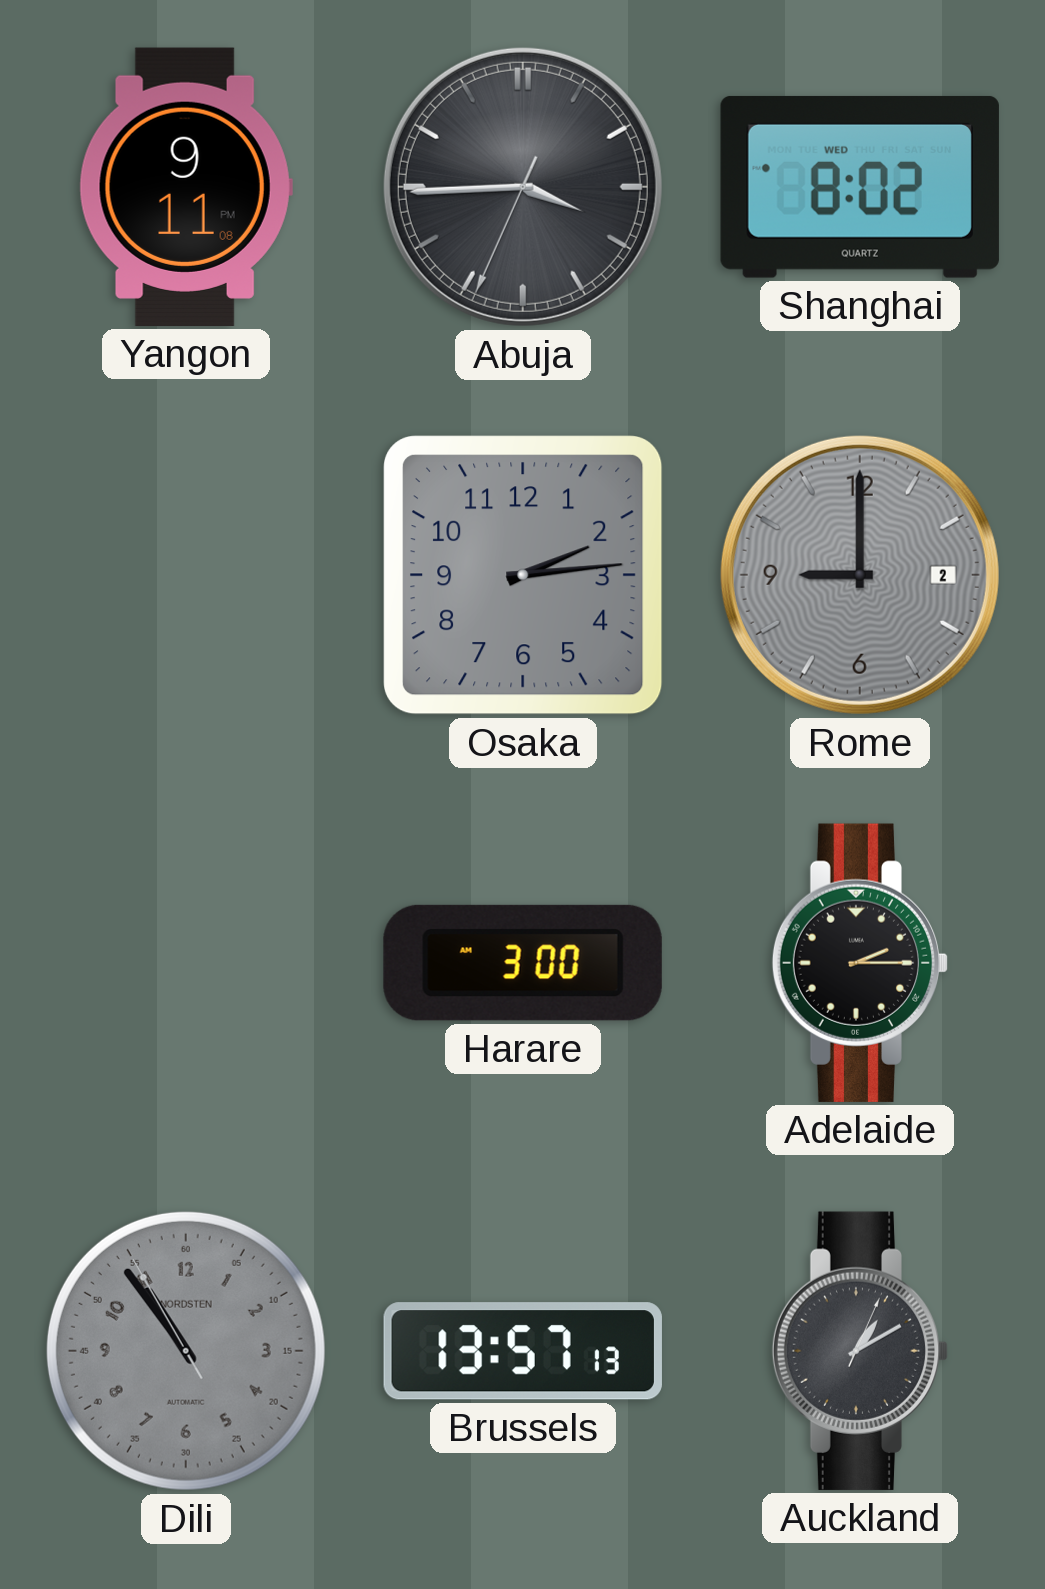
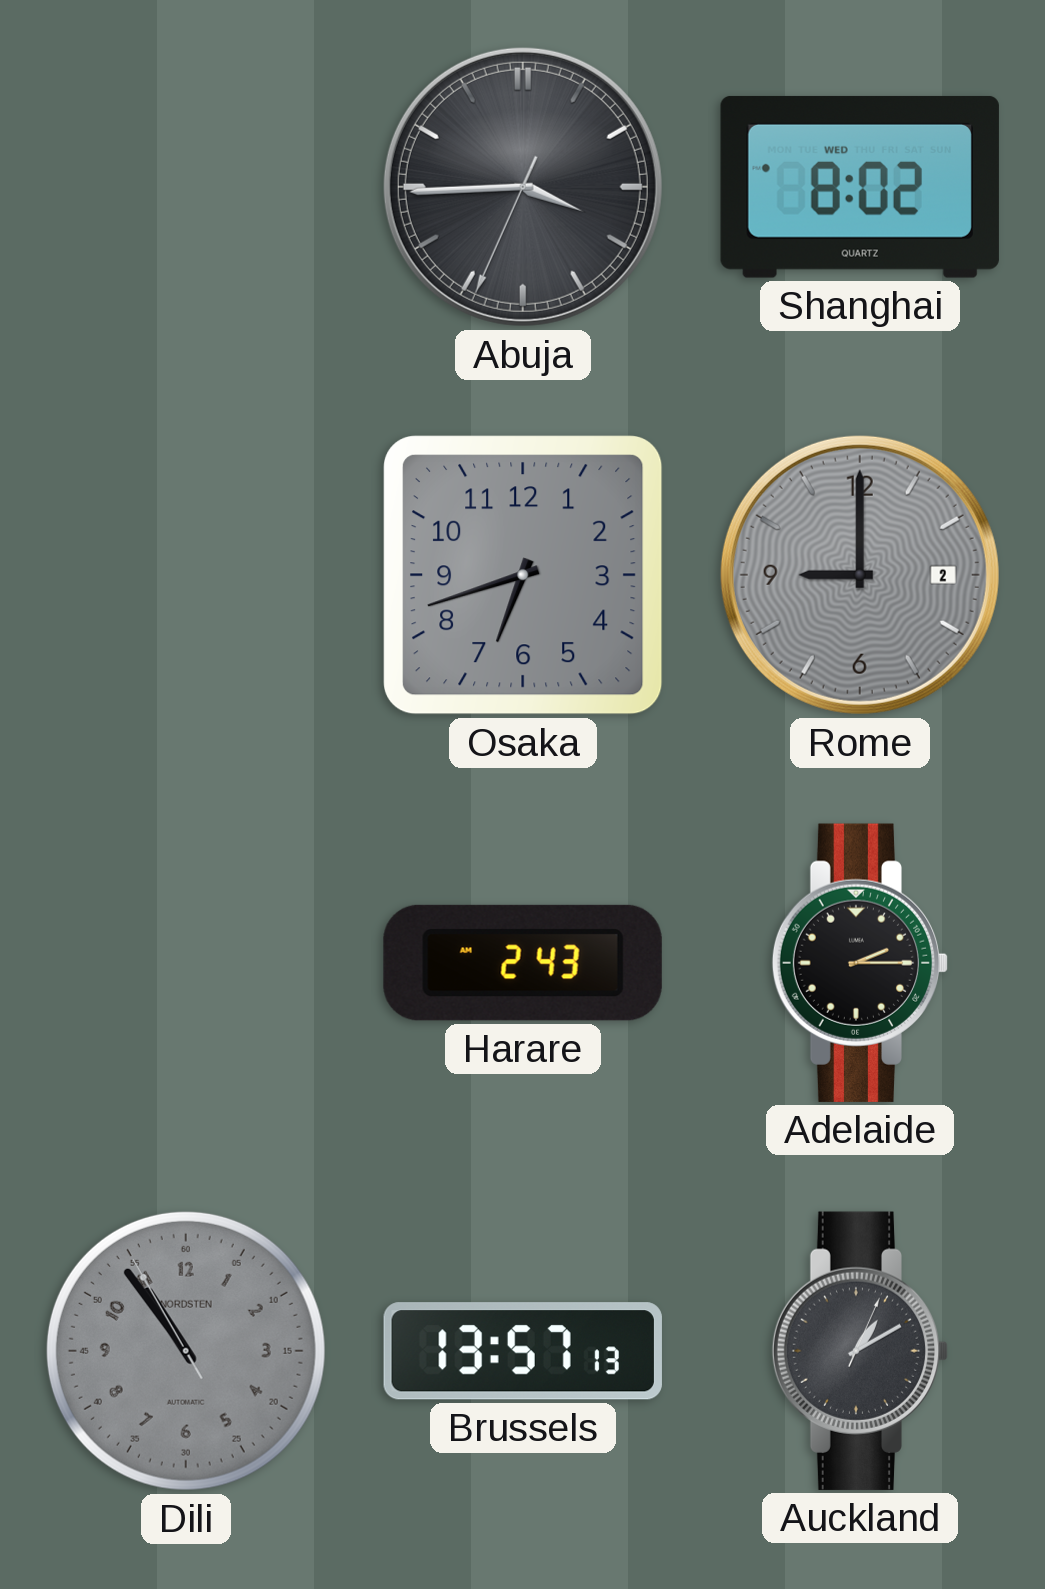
Yangon: 9:11 -> none (186, 187)
Osaka: 2:14 -> 6:42 (524, 576)
Harare: 3:00 -> 2:43 (523, 963)
